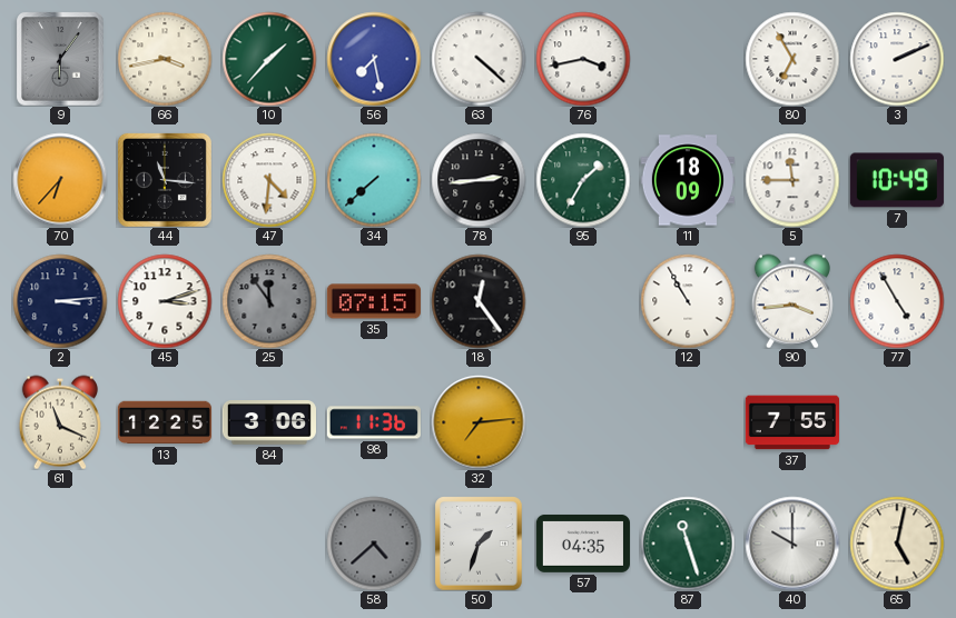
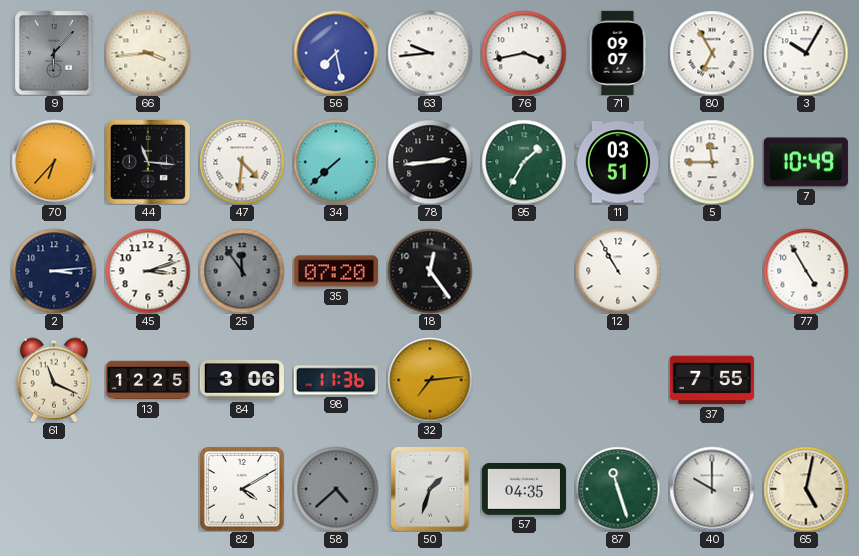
9: 6:06 -> 6:07 (54, 53)
66: 3:43 -> 3:44 (148, 53)
10: 1:37 -> none (269, 59)
63: 4:22 -> 9:44 (430, 53)
71: none -> 09:07 (618, 53)
3: 2:11 -> 10:05 (806, 53)
11: 18:09 -> 03:51 (618, 162)
35: 07:15 -> 07:20 (336, 271)
90: 3:44 -> none (792, 301)
82: none -> 4:10 (242, 489)
